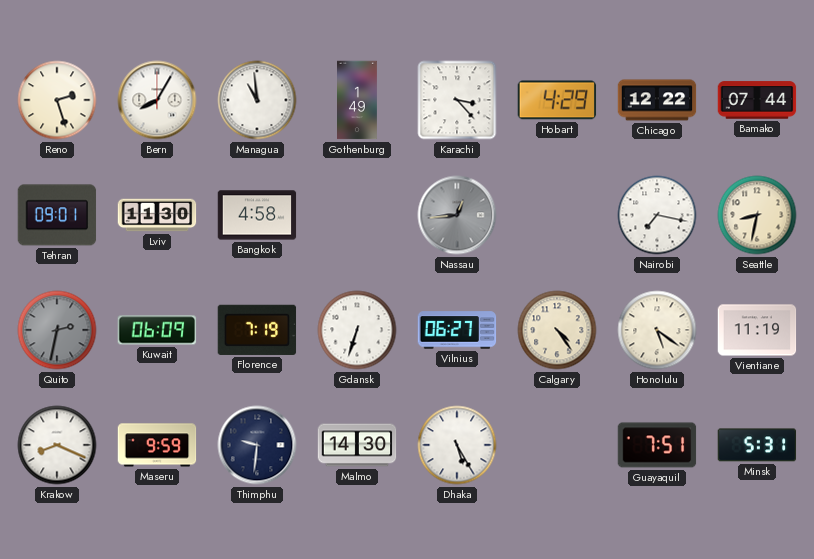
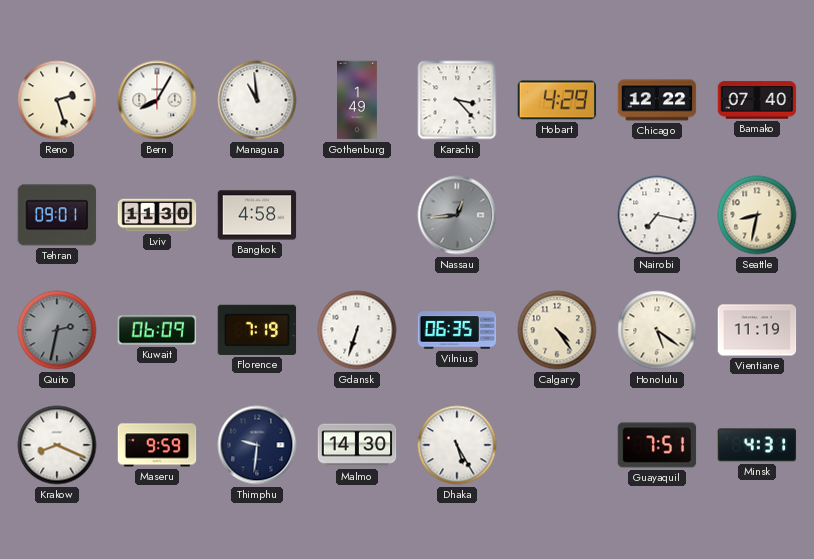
Bamako: 07:44 -> 07:40 (757, 100)
Vilnius: 06:27 -> 06:35 (457, 330)
Minsk: 5:31 -> 4:31 (757, 445)
